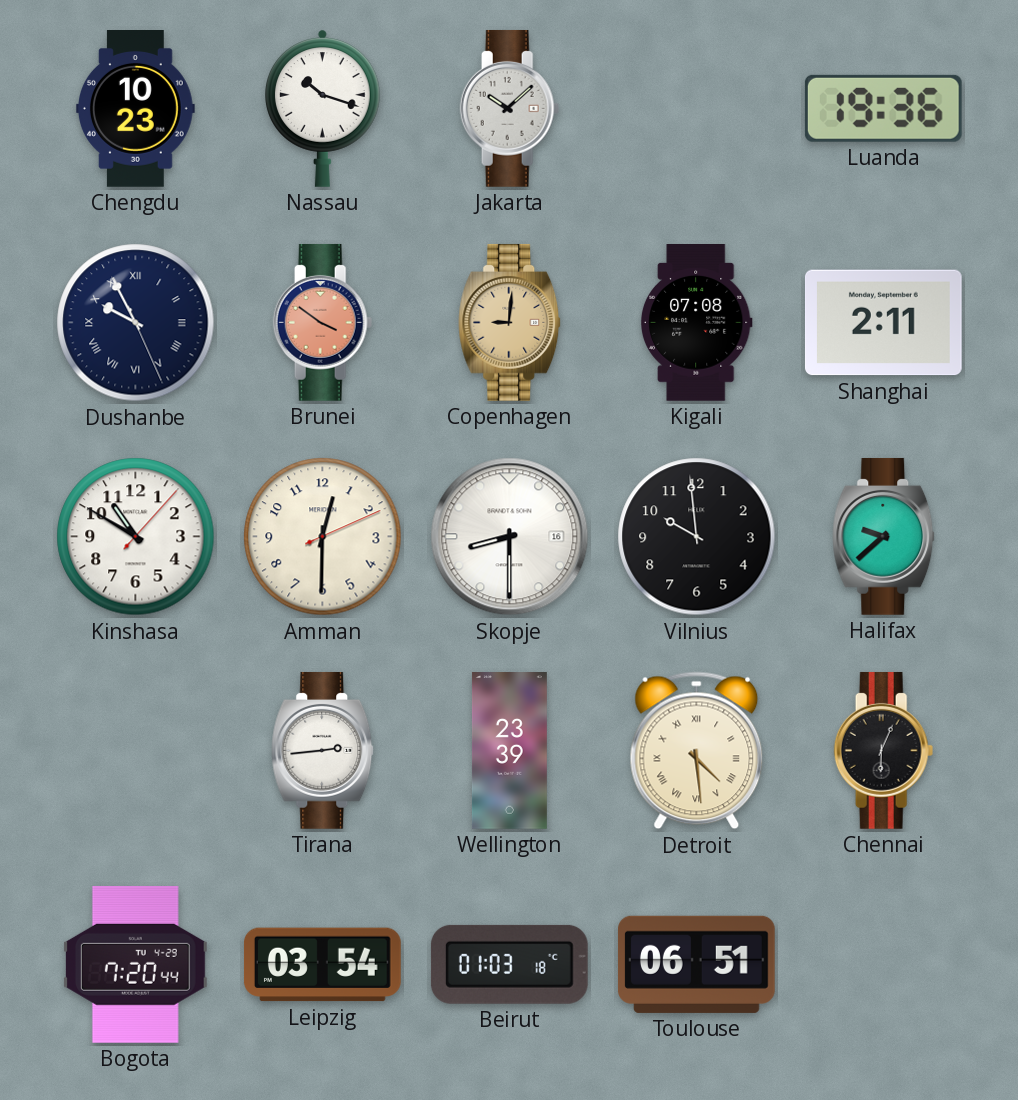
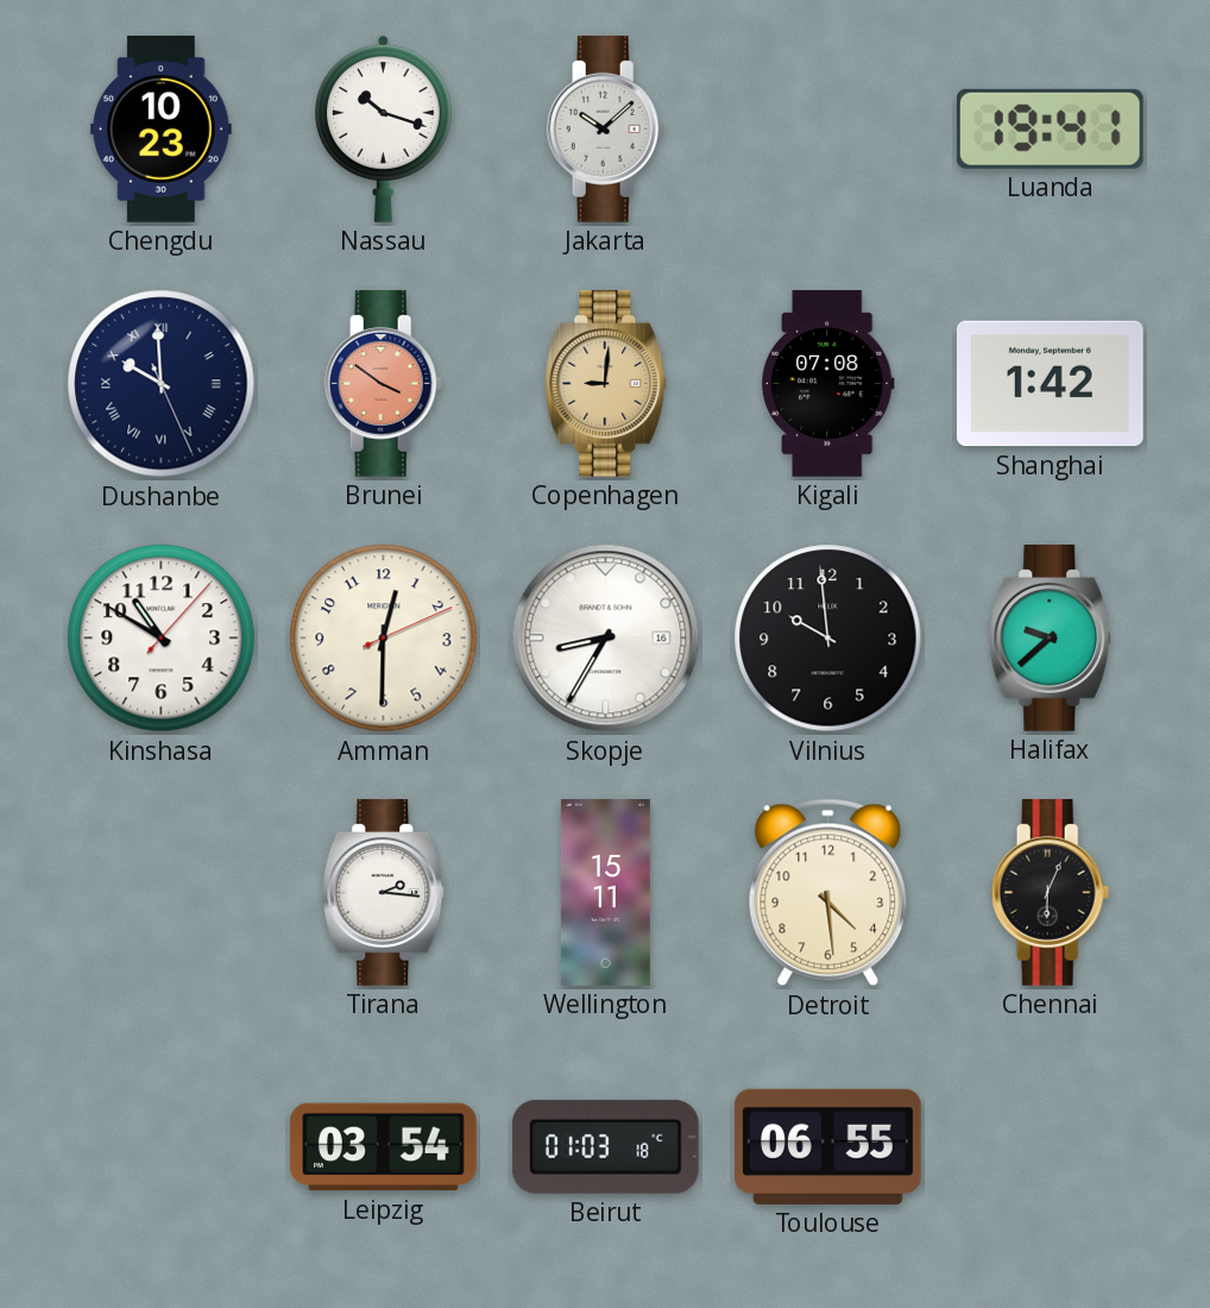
Luanda: 19:36 -> 19:41 (1050, 128)
Dushanbe: 9:55 -> 9:59 (162, 384)
Shanghai: 2:11 -> 1:42 (1050, 384)
Skopje: 8:30 -> 8:35 (606, 639)
Tirana: 2:44 -> 2:16 (384, 893)
Wellington: 23:39 -> 15:11 (605, 893)
Detroit numerals: Roman -> Arabic (828, 893)
Bogota: 7:20 -> none (135, 964)
Toulouse: 06:51 -> 06:55 (827, 1146)
